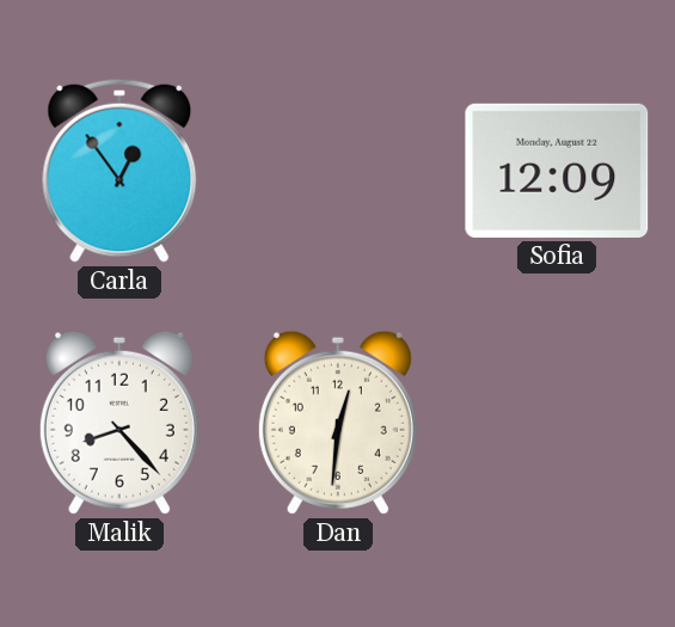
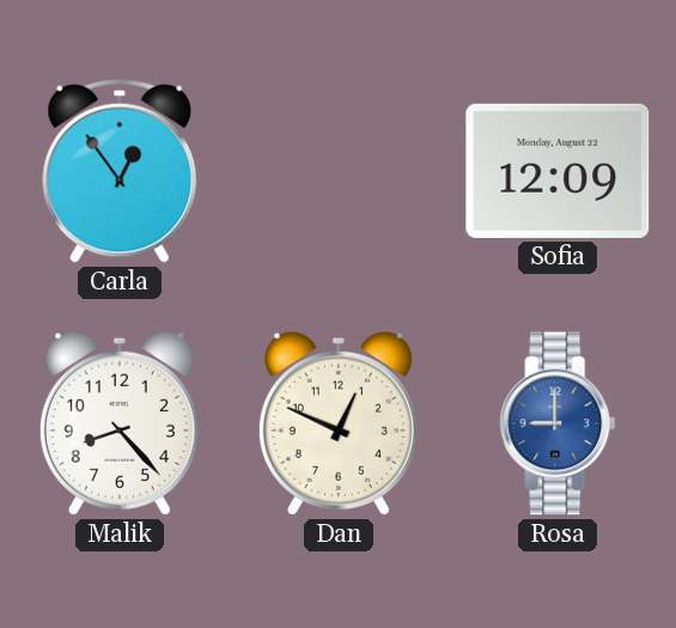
Dan: 12:31 -> 12:49 (339, 423)
Rosa: none -> 9:00 (558, 423)
